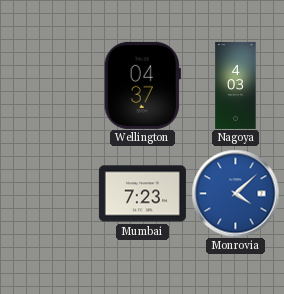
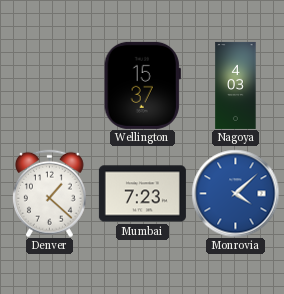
Wellington: 04:37 -> 15:37 (142, 85)
Denver: none -> 1:22 (49, 193)
